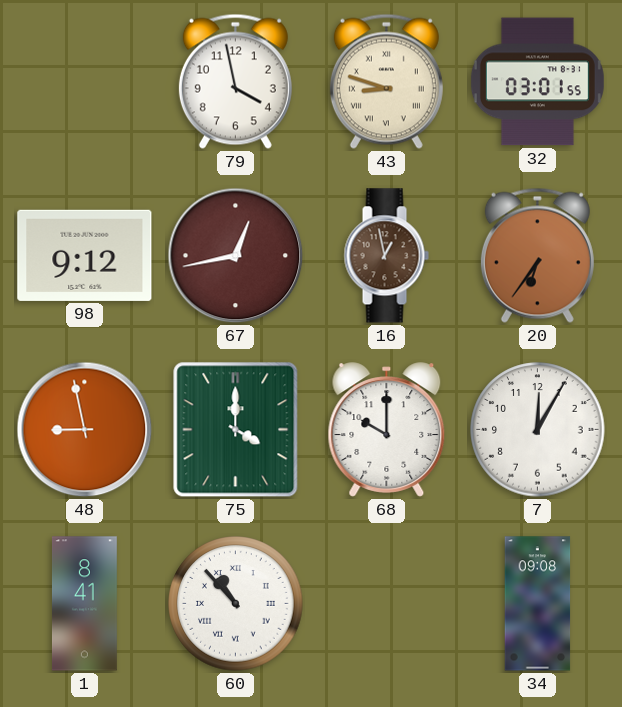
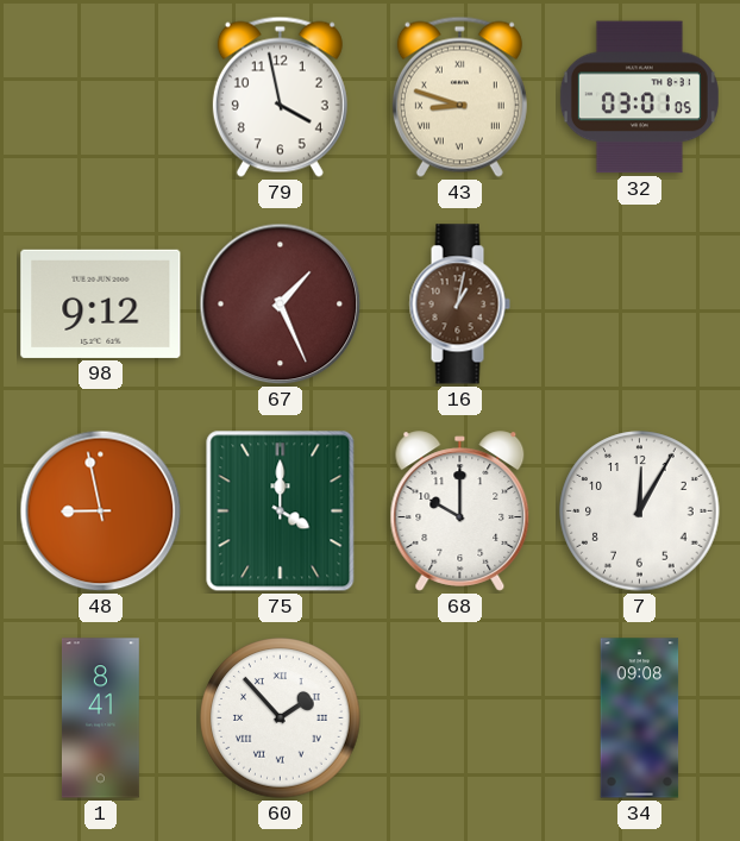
32: 03:01:55 -> 03:01:05 (639, 98)
67: 12:43 -> 1:26 (281, 305)
16: 12:58 -> 1:02 (459, 305)
20: 6:36 -> none (537, 255)
60: 10:53 -> 1:53 (281, 718)
